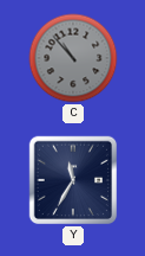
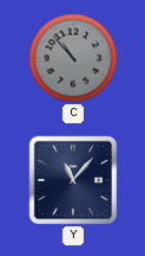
Y: 11:35 -> 11:07 (73, 180)
